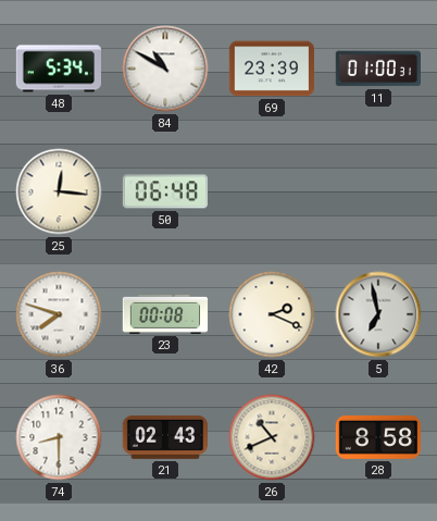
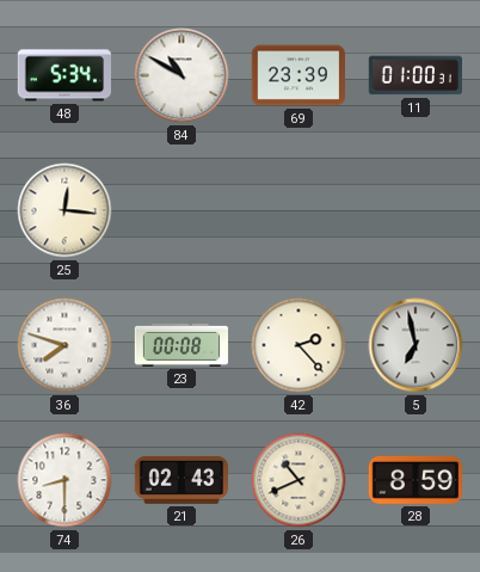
50: 06:48 -> none (164, 191)
42: 2:19 -> 2:23 (299, 345)
28: 8:58 -> 8:59 (414, 480)
